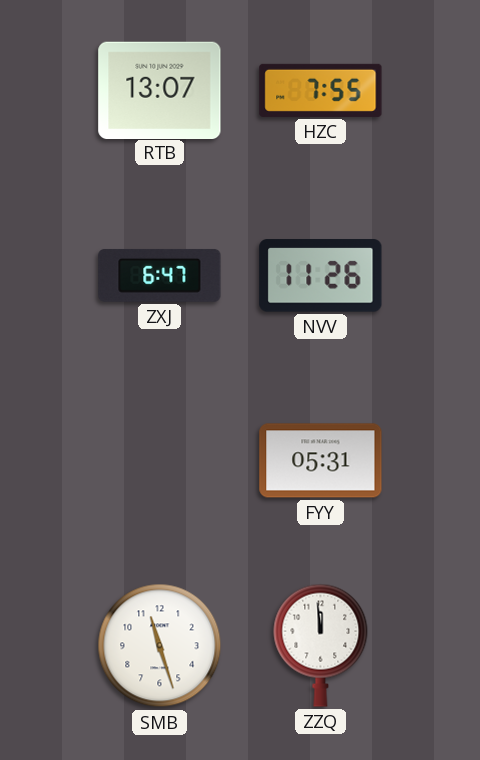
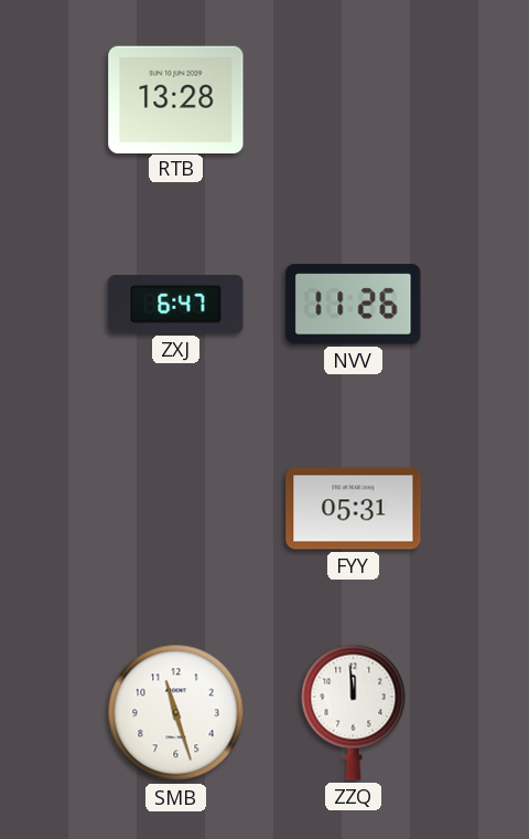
RTB: 13:07 -> 13:28 (176, 99)
HZC: 7:55 -> none (321, 90)
